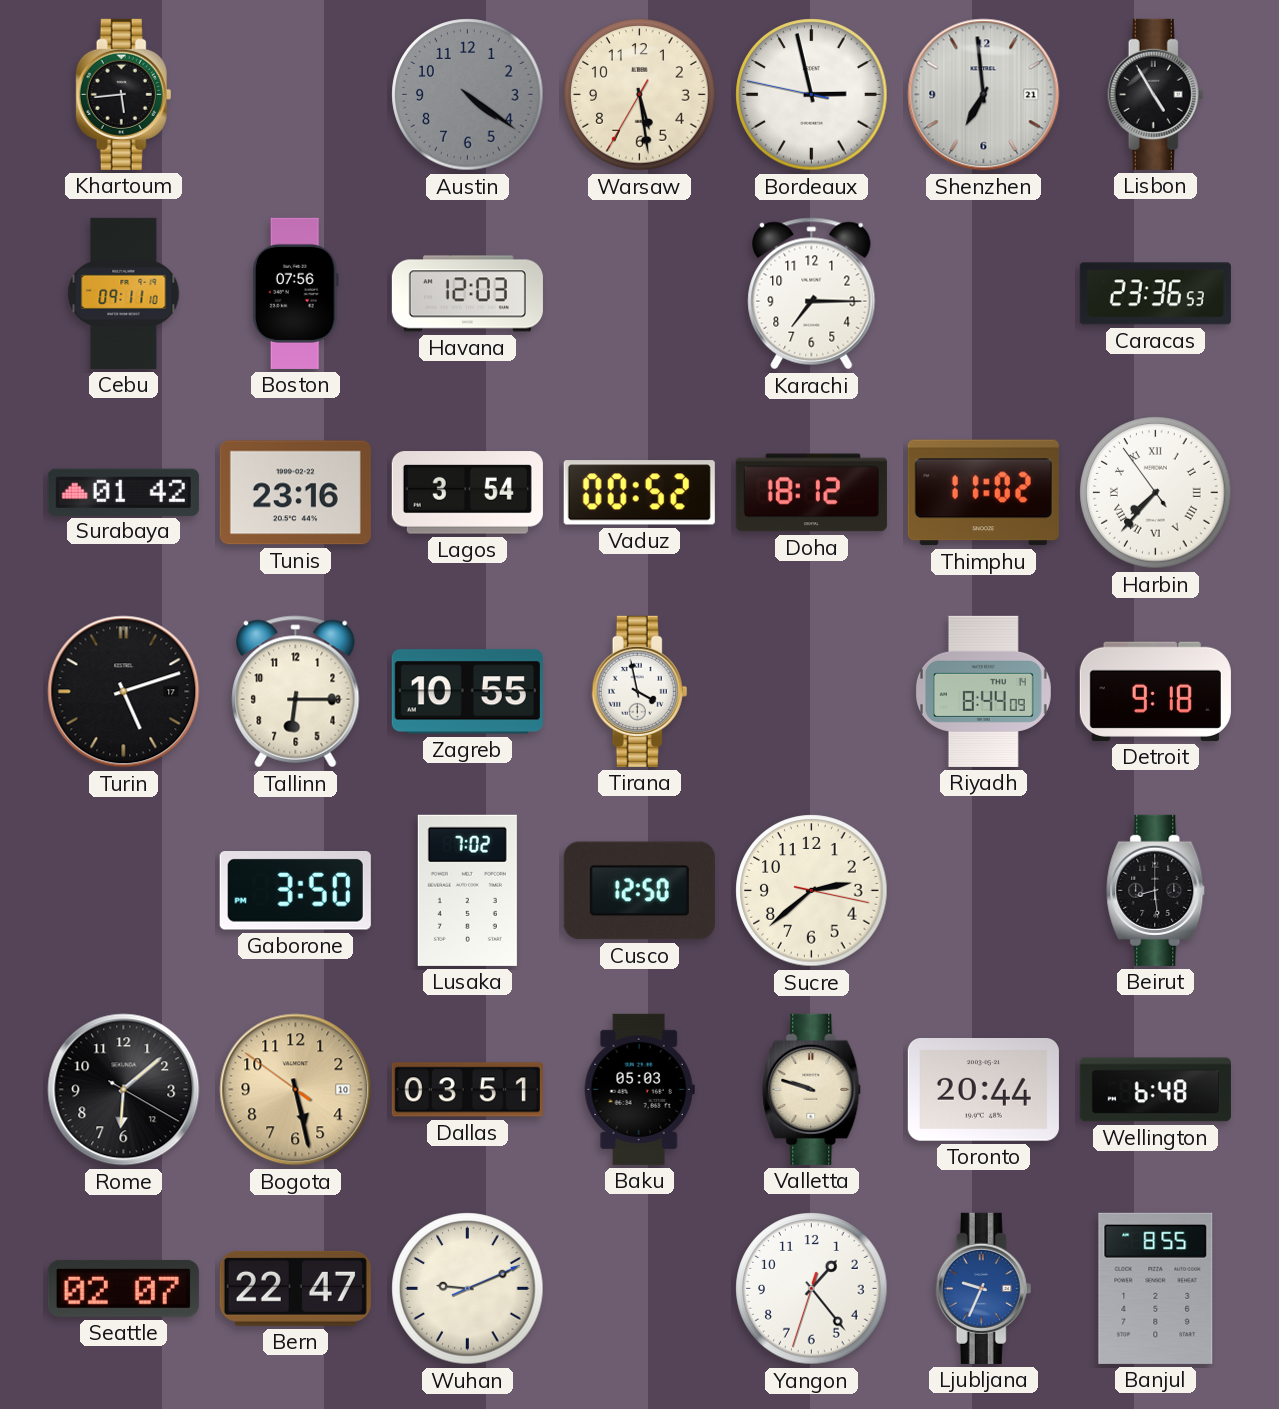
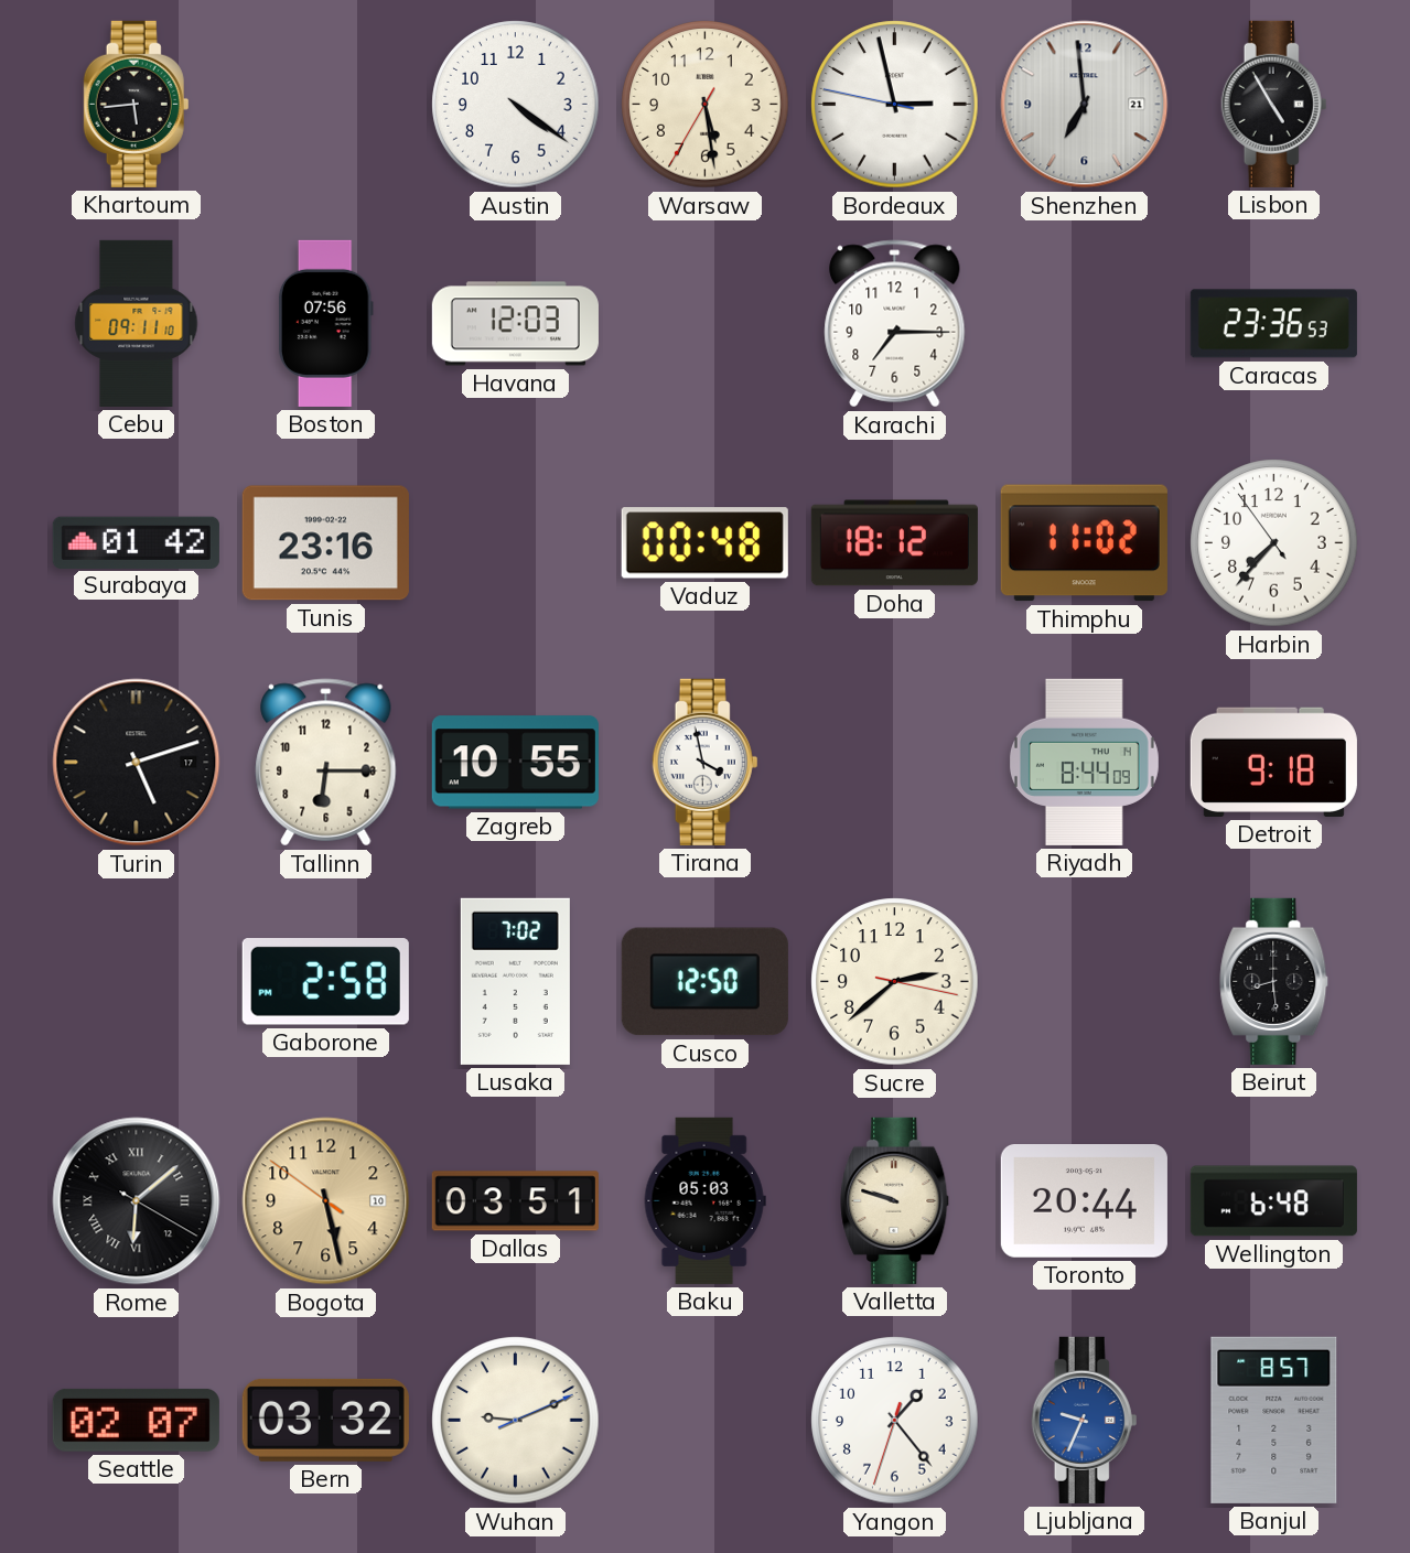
Austin dial: grey -> white (516, 105)
Lagos: 3:54 -> none (467, 493)
Vaduz: 00:52 -> 00:48 (704, 543)
Harbin numerals: Roman -> Arabic (1274, 543)
Gaborone: 3:50 -> 2:58 (325, 982)
Rome numerals: Arabic -> Roman (137, 1201)
Bern: 22:47 -> 03:32 (325, 1420)
Banjul: 8:55 -> 8:57 (1274, 1420)
